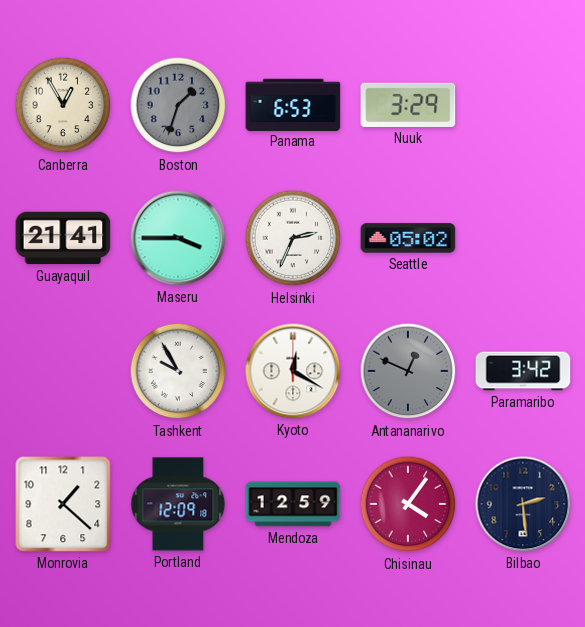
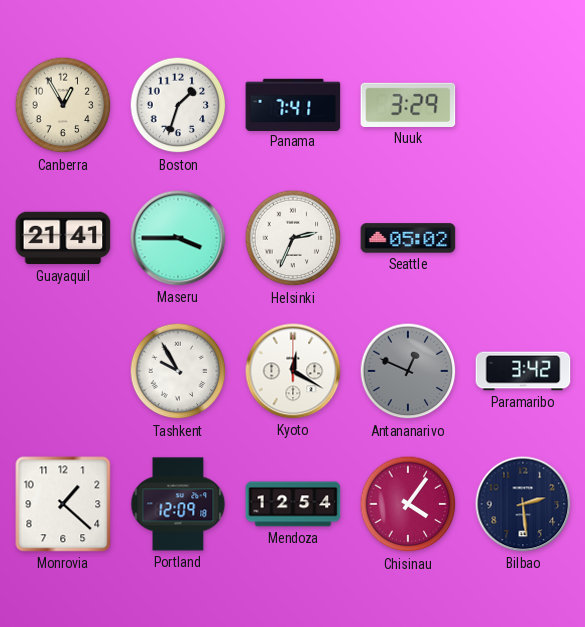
Boston dial: grey -> white (178, 105)
Panama: 6:53 -> 7:41 (293, 104)
Mendoza: 12:59 -> 12:54 (293, 504)
